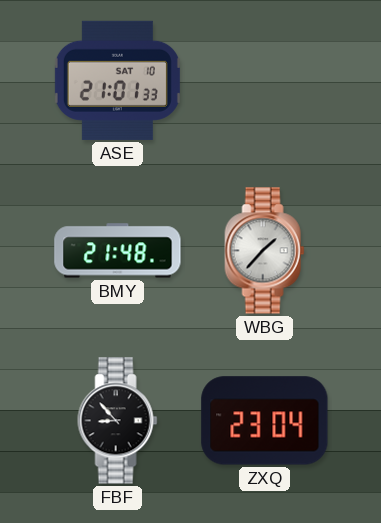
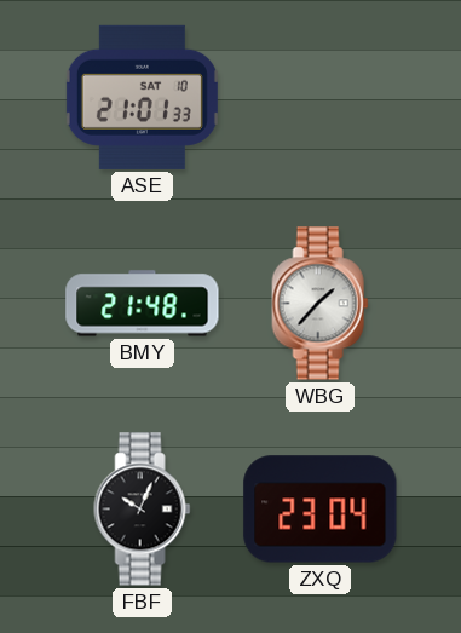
FBF: 8:53 -> 10:04 (143, 510)
